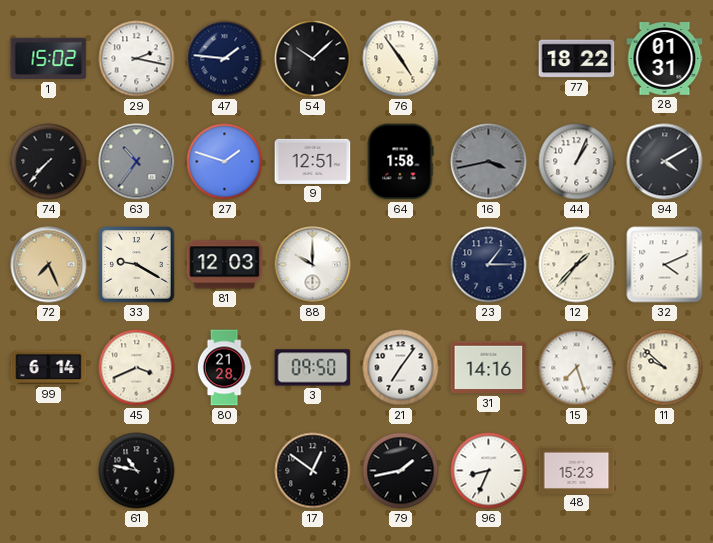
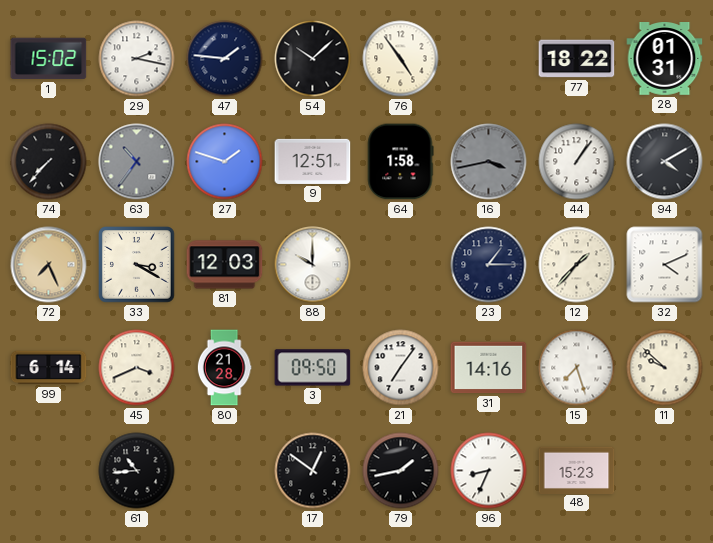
44: 1:04 -> 1:06 (577, 162)
33: 9:20 -> 3:20 (137, 265)
61: 10:47 -> 10:44 (137, 471)
